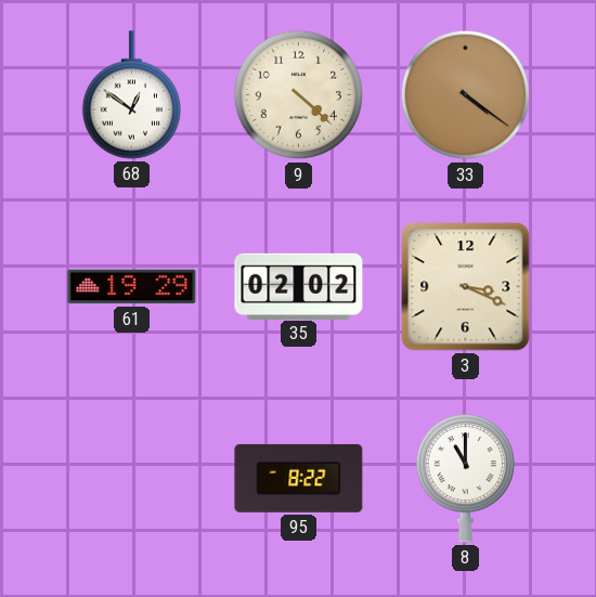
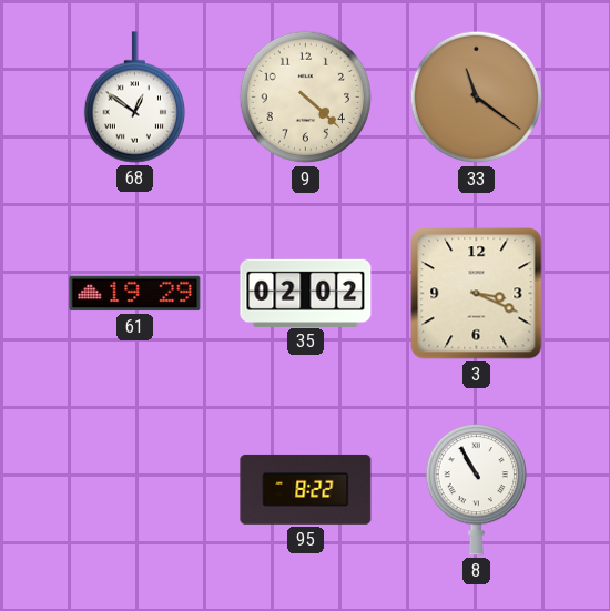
33: 4:21 -> 11:21 (477, 98)
8: 11:00 -> 10:55 (476, 490)
